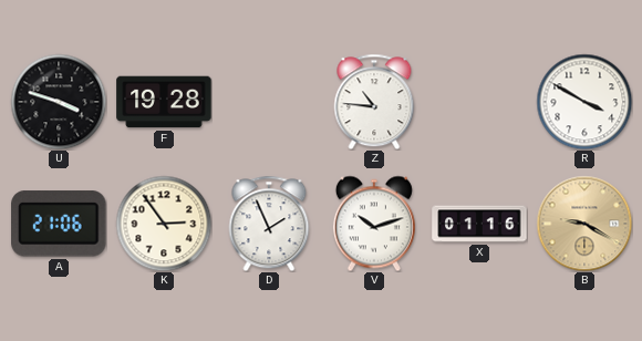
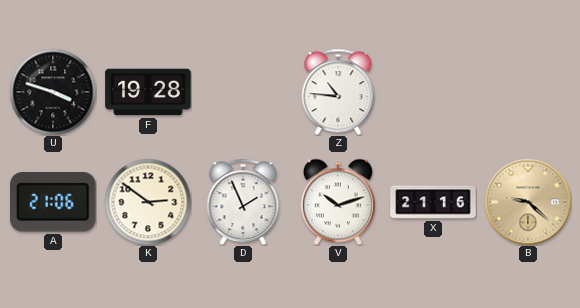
R: 3:50 -> none (584, 102)
K: 2:54 -> 2:51 (148, 202)
X: 01:16 -> 21:16 (433, 202)
B: 9:20 -> 9:22 (528, 202)
